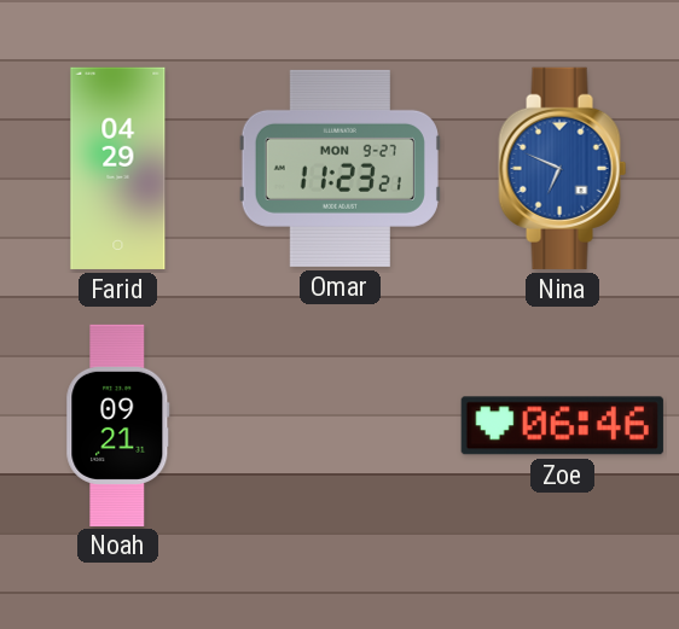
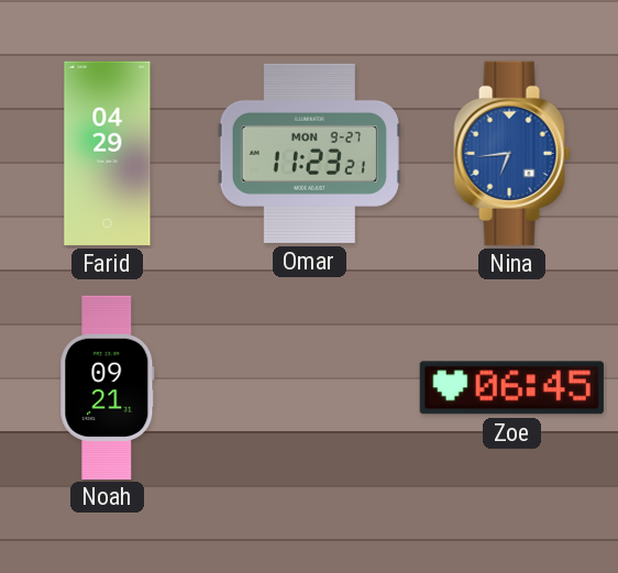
Nina: 6:49 -> 6:44 (512, 153)
Zoe: 06:46 -> 06:45 (511, 388)
